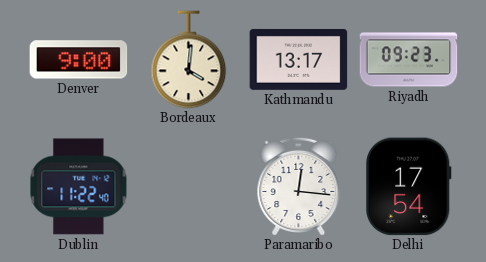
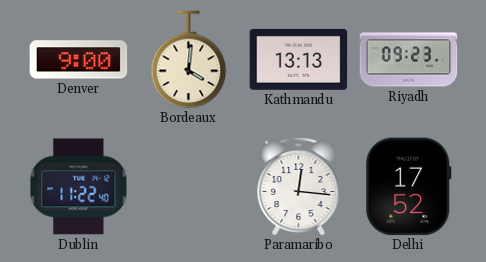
Kathmandu: 13:17 -> 13:13 (299, 59)
Delhi: 17:54 -> 17:52 (409, 187)
